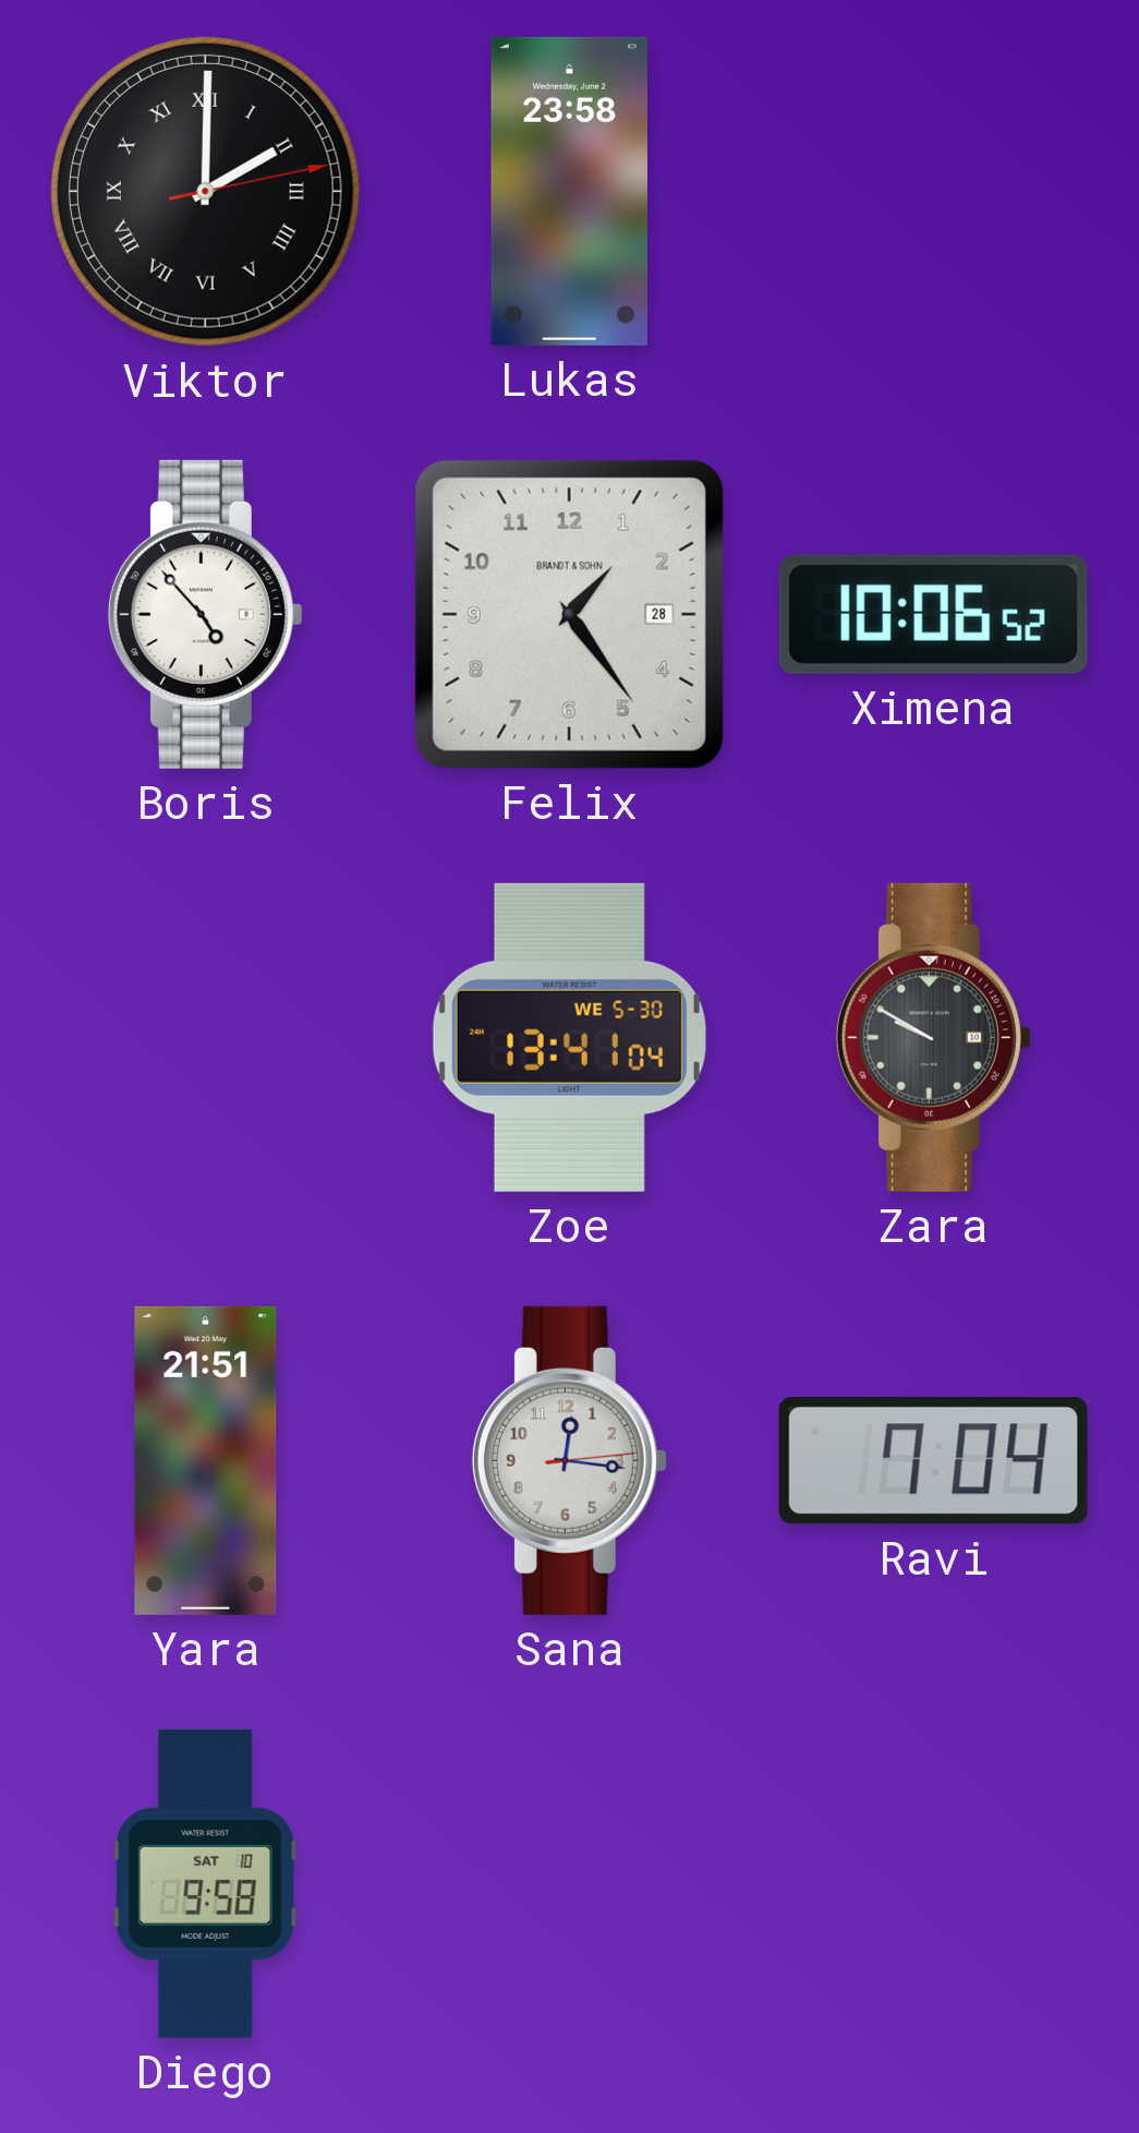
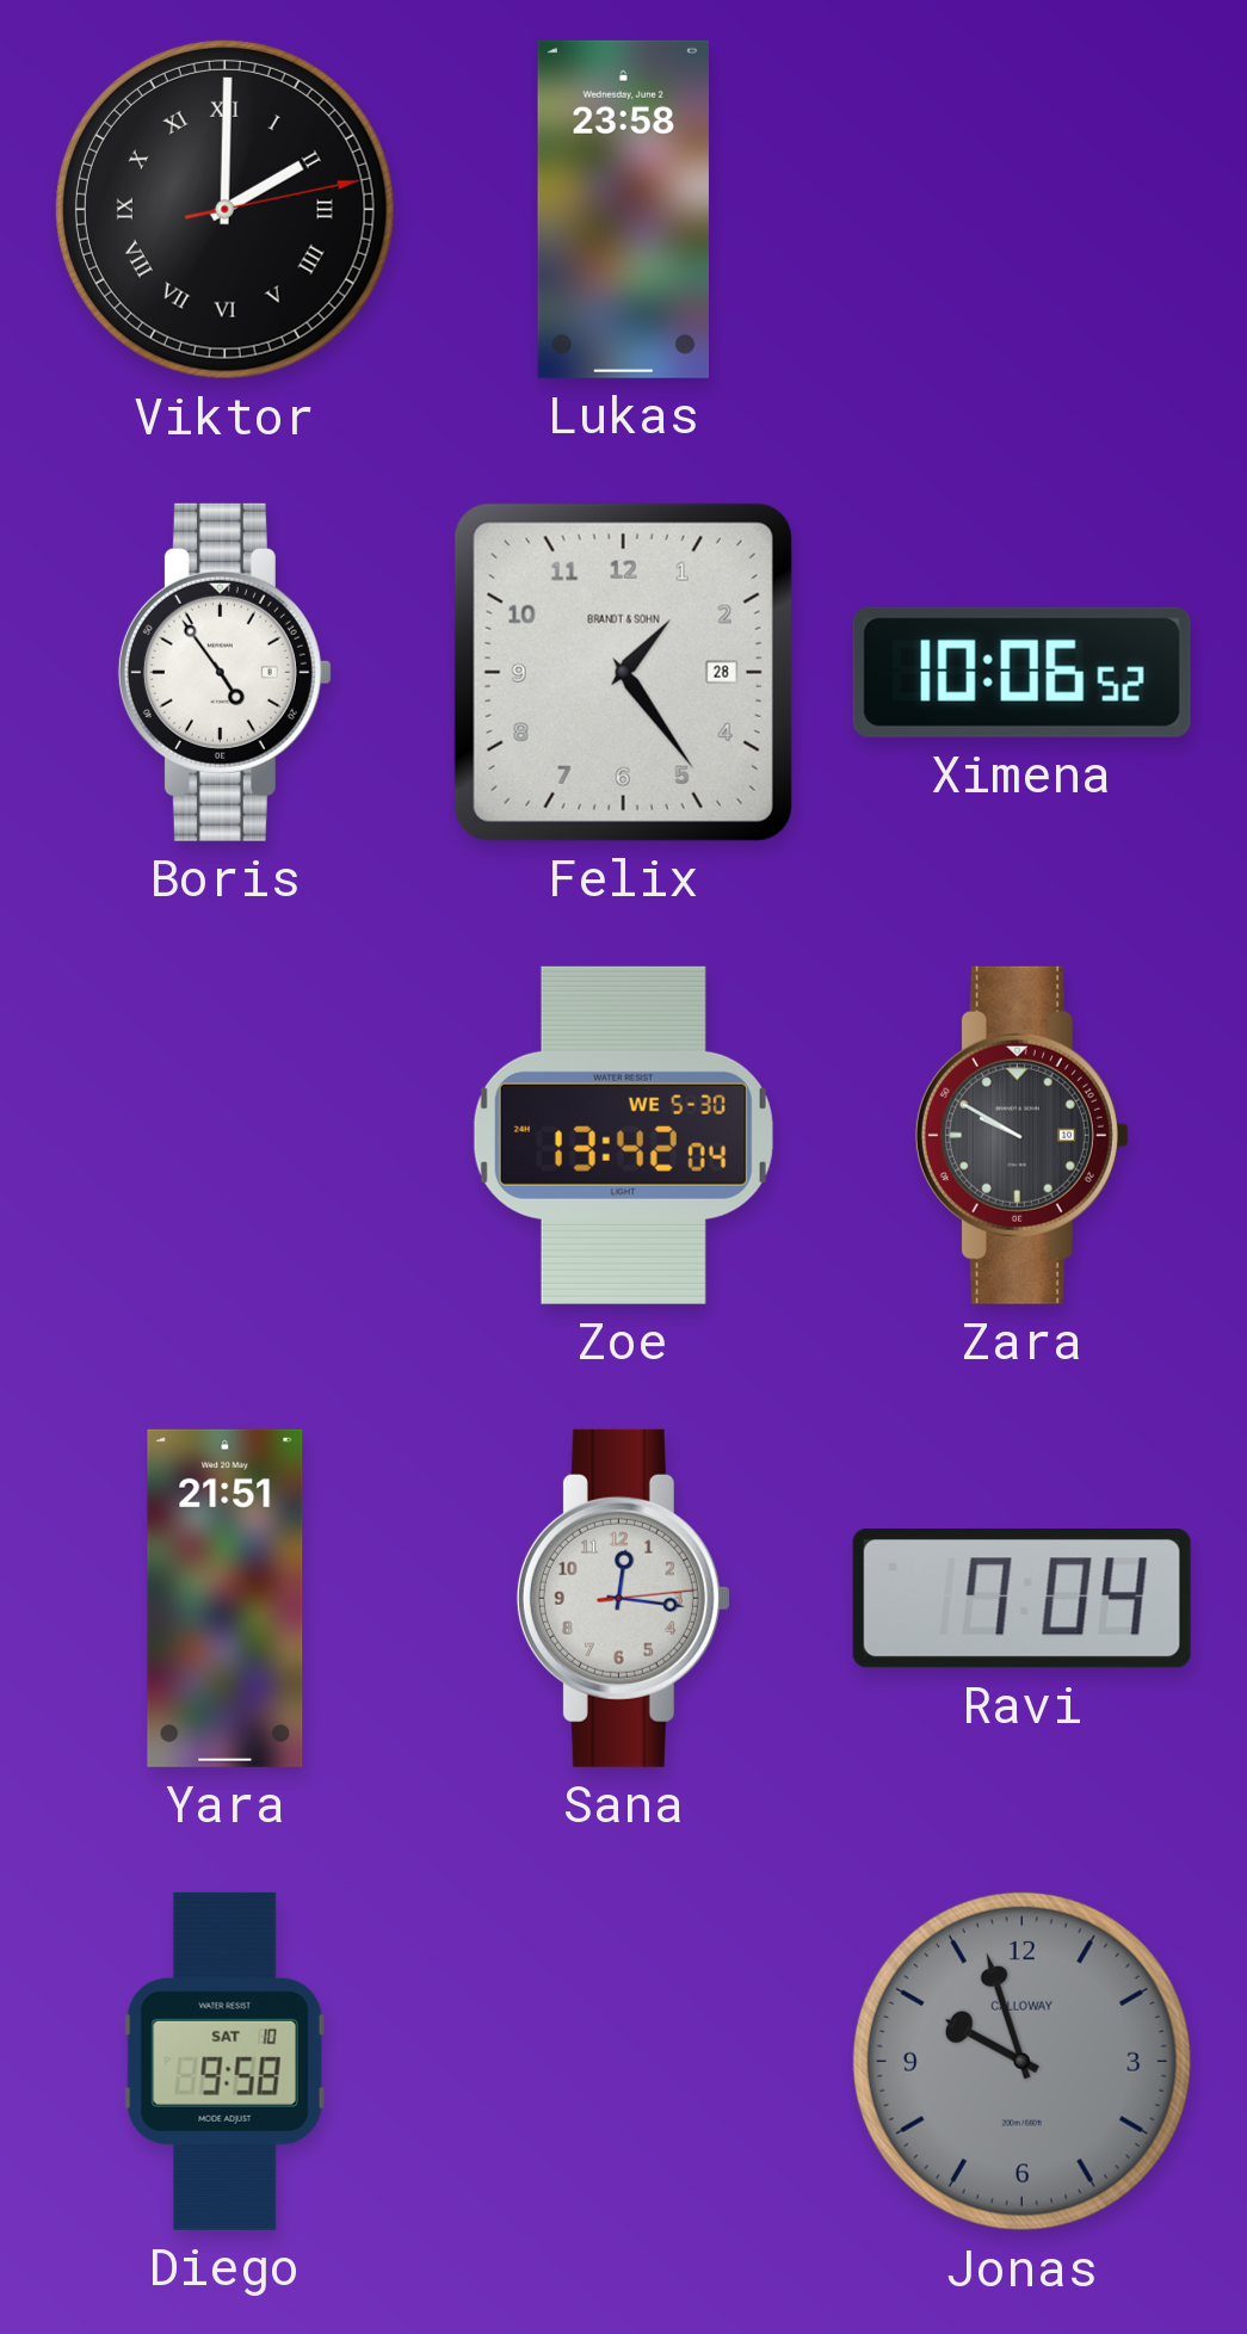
Boris: 4:53 -> 4:54 (224, 672)
Zoe: 13:41 -> 13:42 (623, 1135)
Jonas: none -> 9:57 (1021, 2061)
